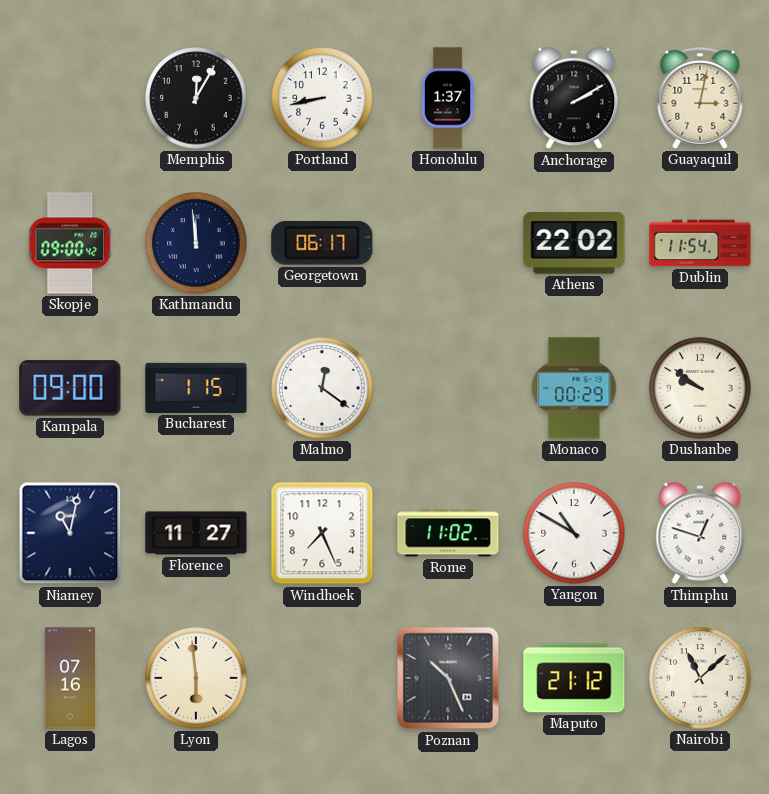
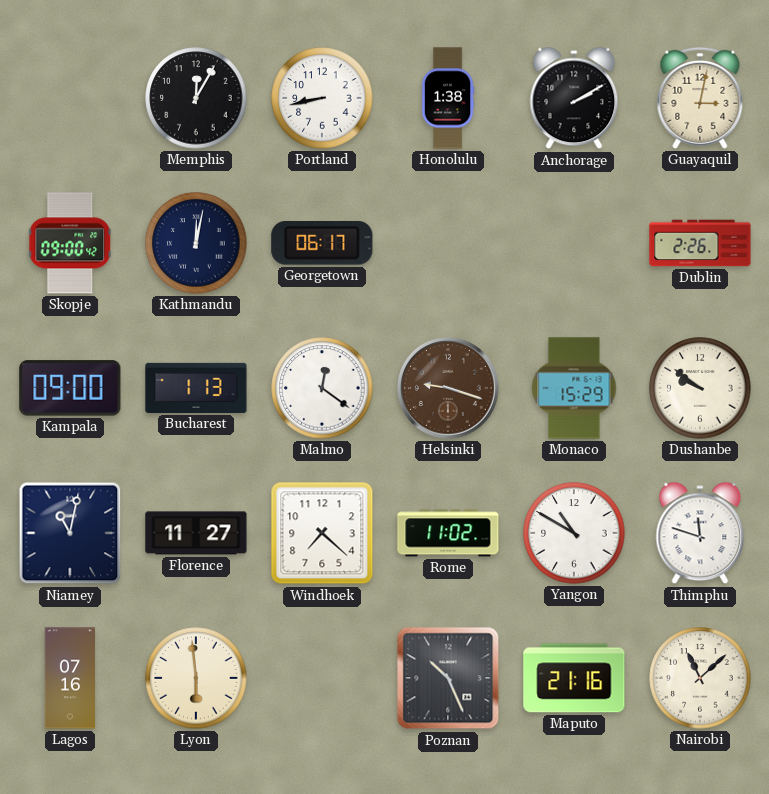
Honolulu: 1:37 -> 1:38 (448, 98)
Kathmandu: 11:59 -> 12:02 (196, 243)
Athens: 22:02 -> none (574, 243)
Dublin: 11:54 -> 2:26 (700, 243)
Bucharest: 1:15 -> 1:13 (196, 388)
Helsinki: none -> 9:18 (449, 389)
Monaco: 00:29 -> 15:29 (574, 388)
Windhoek: 7:26 -> 7:22 (322, 533)
Thimphu: 12:48 -> 11:48 (700, 533)
Maputo: 21:12 -> 21:16 (574, 678)
